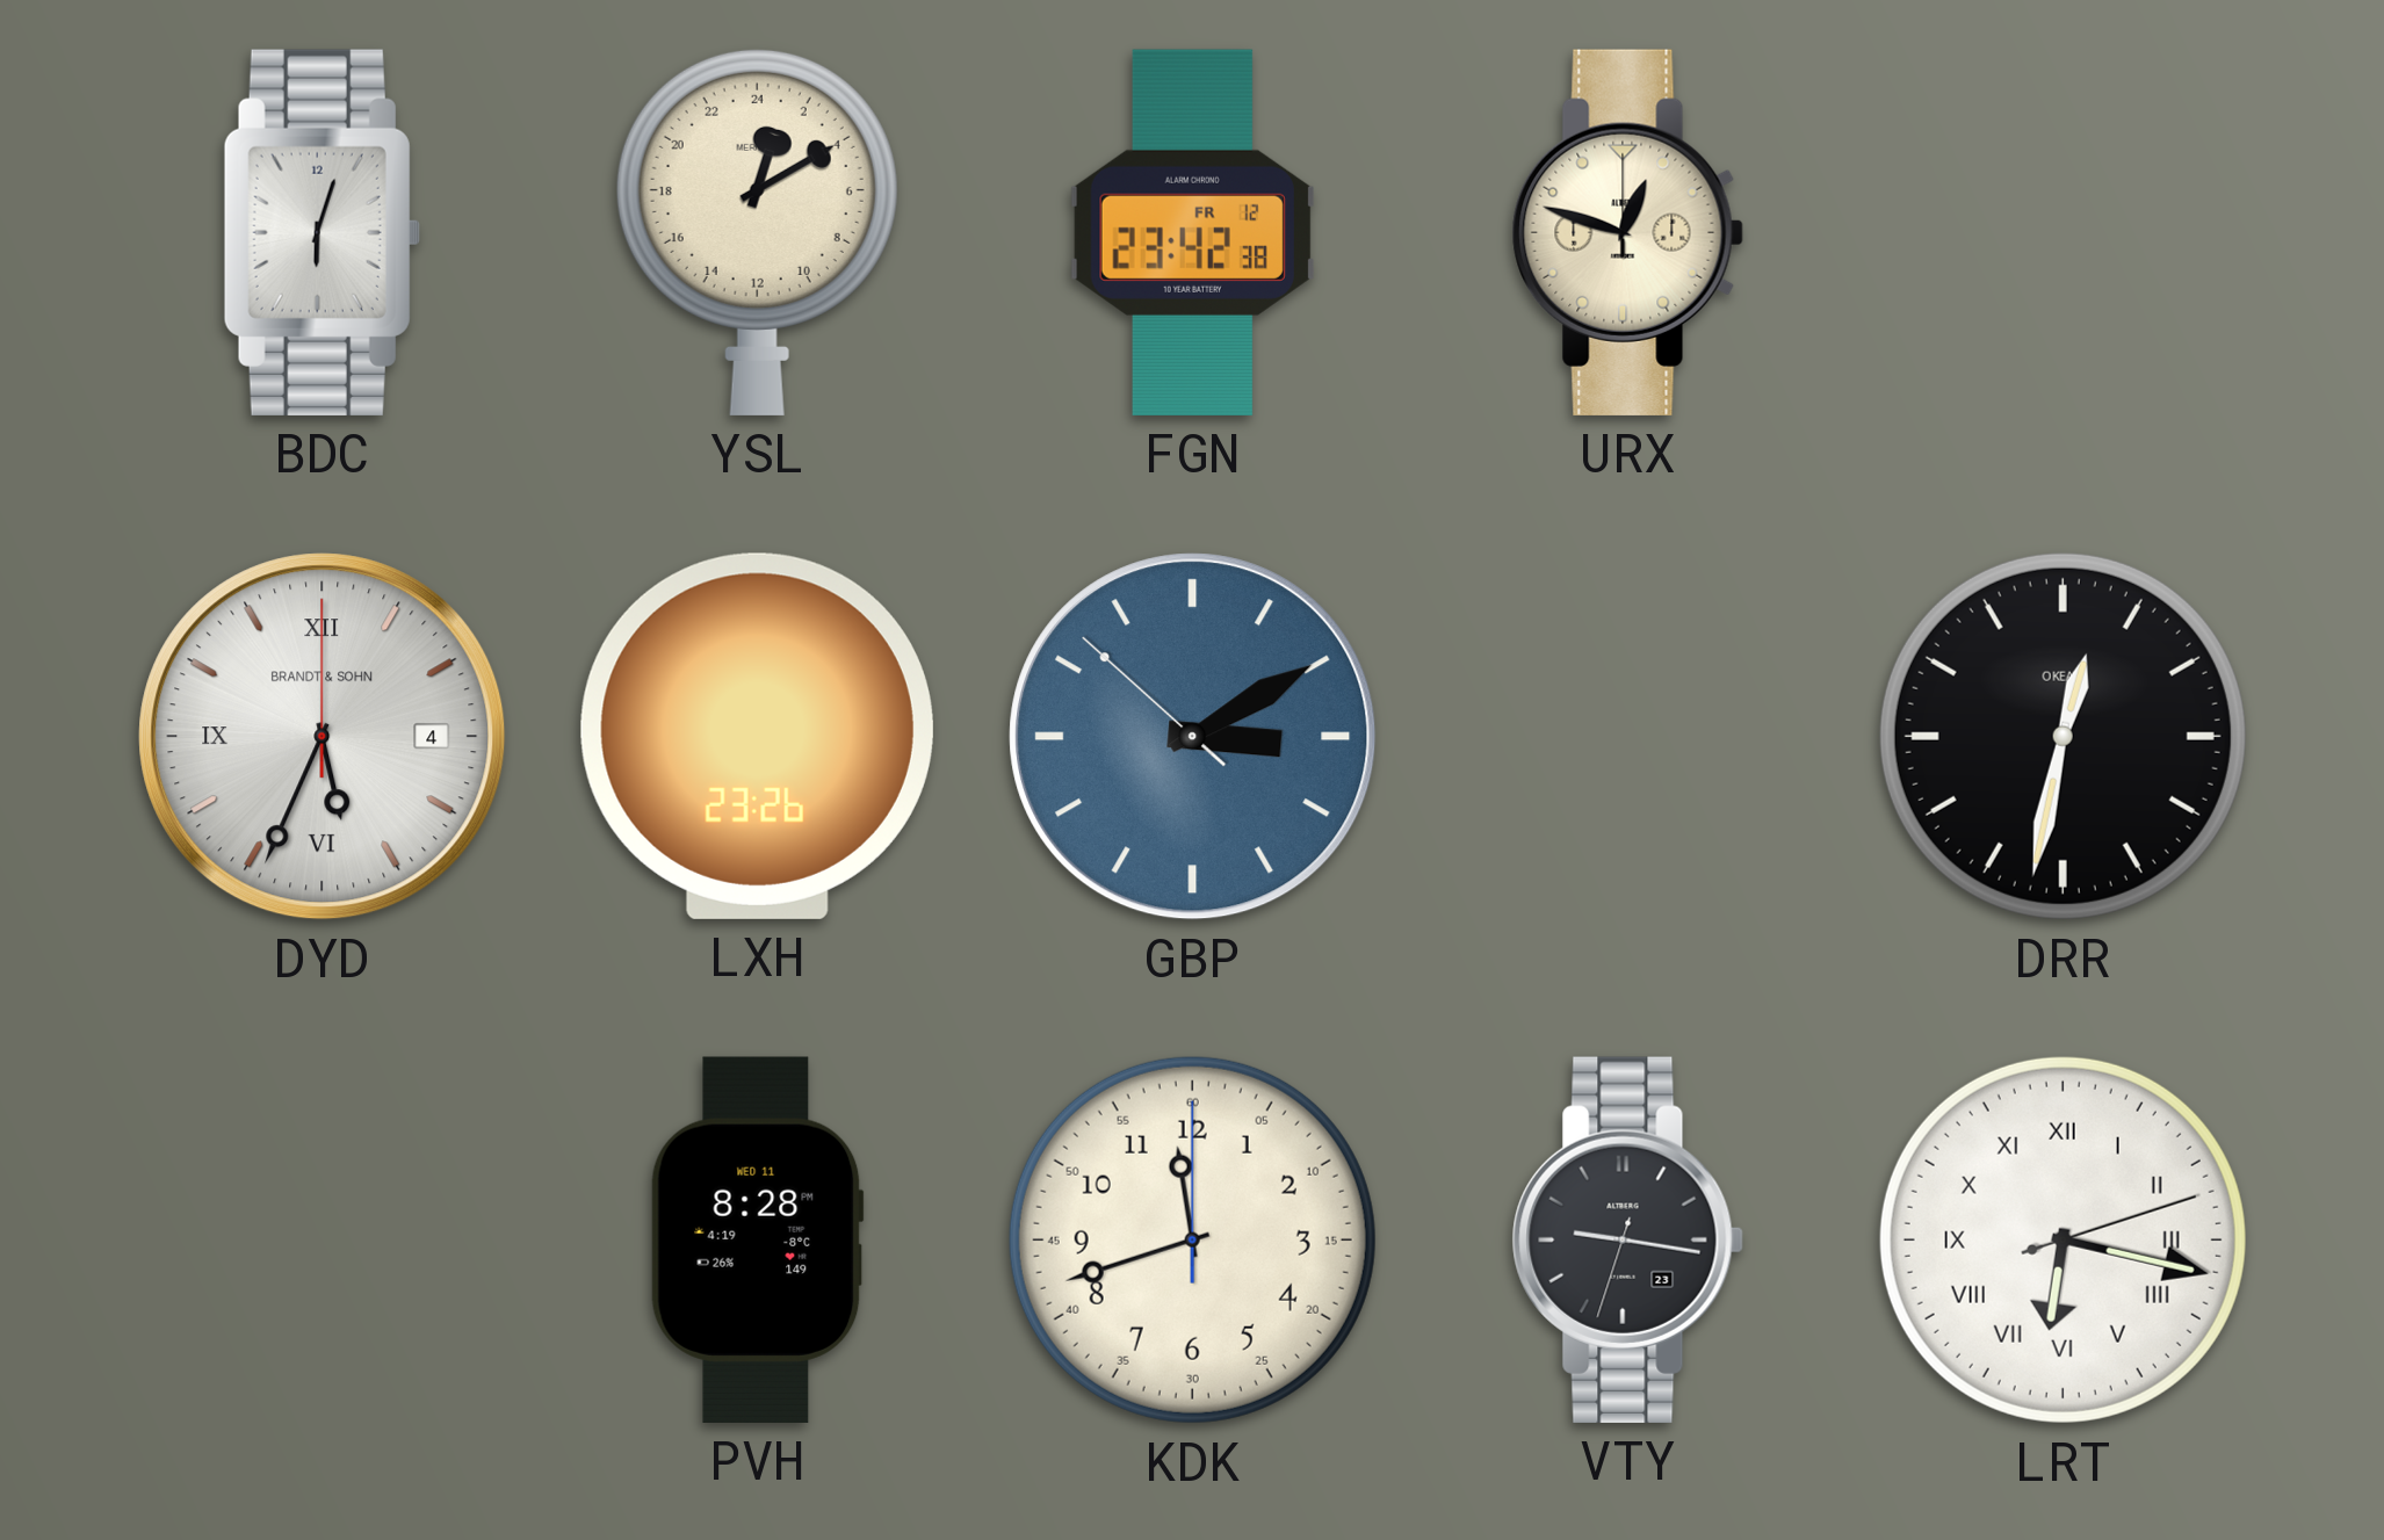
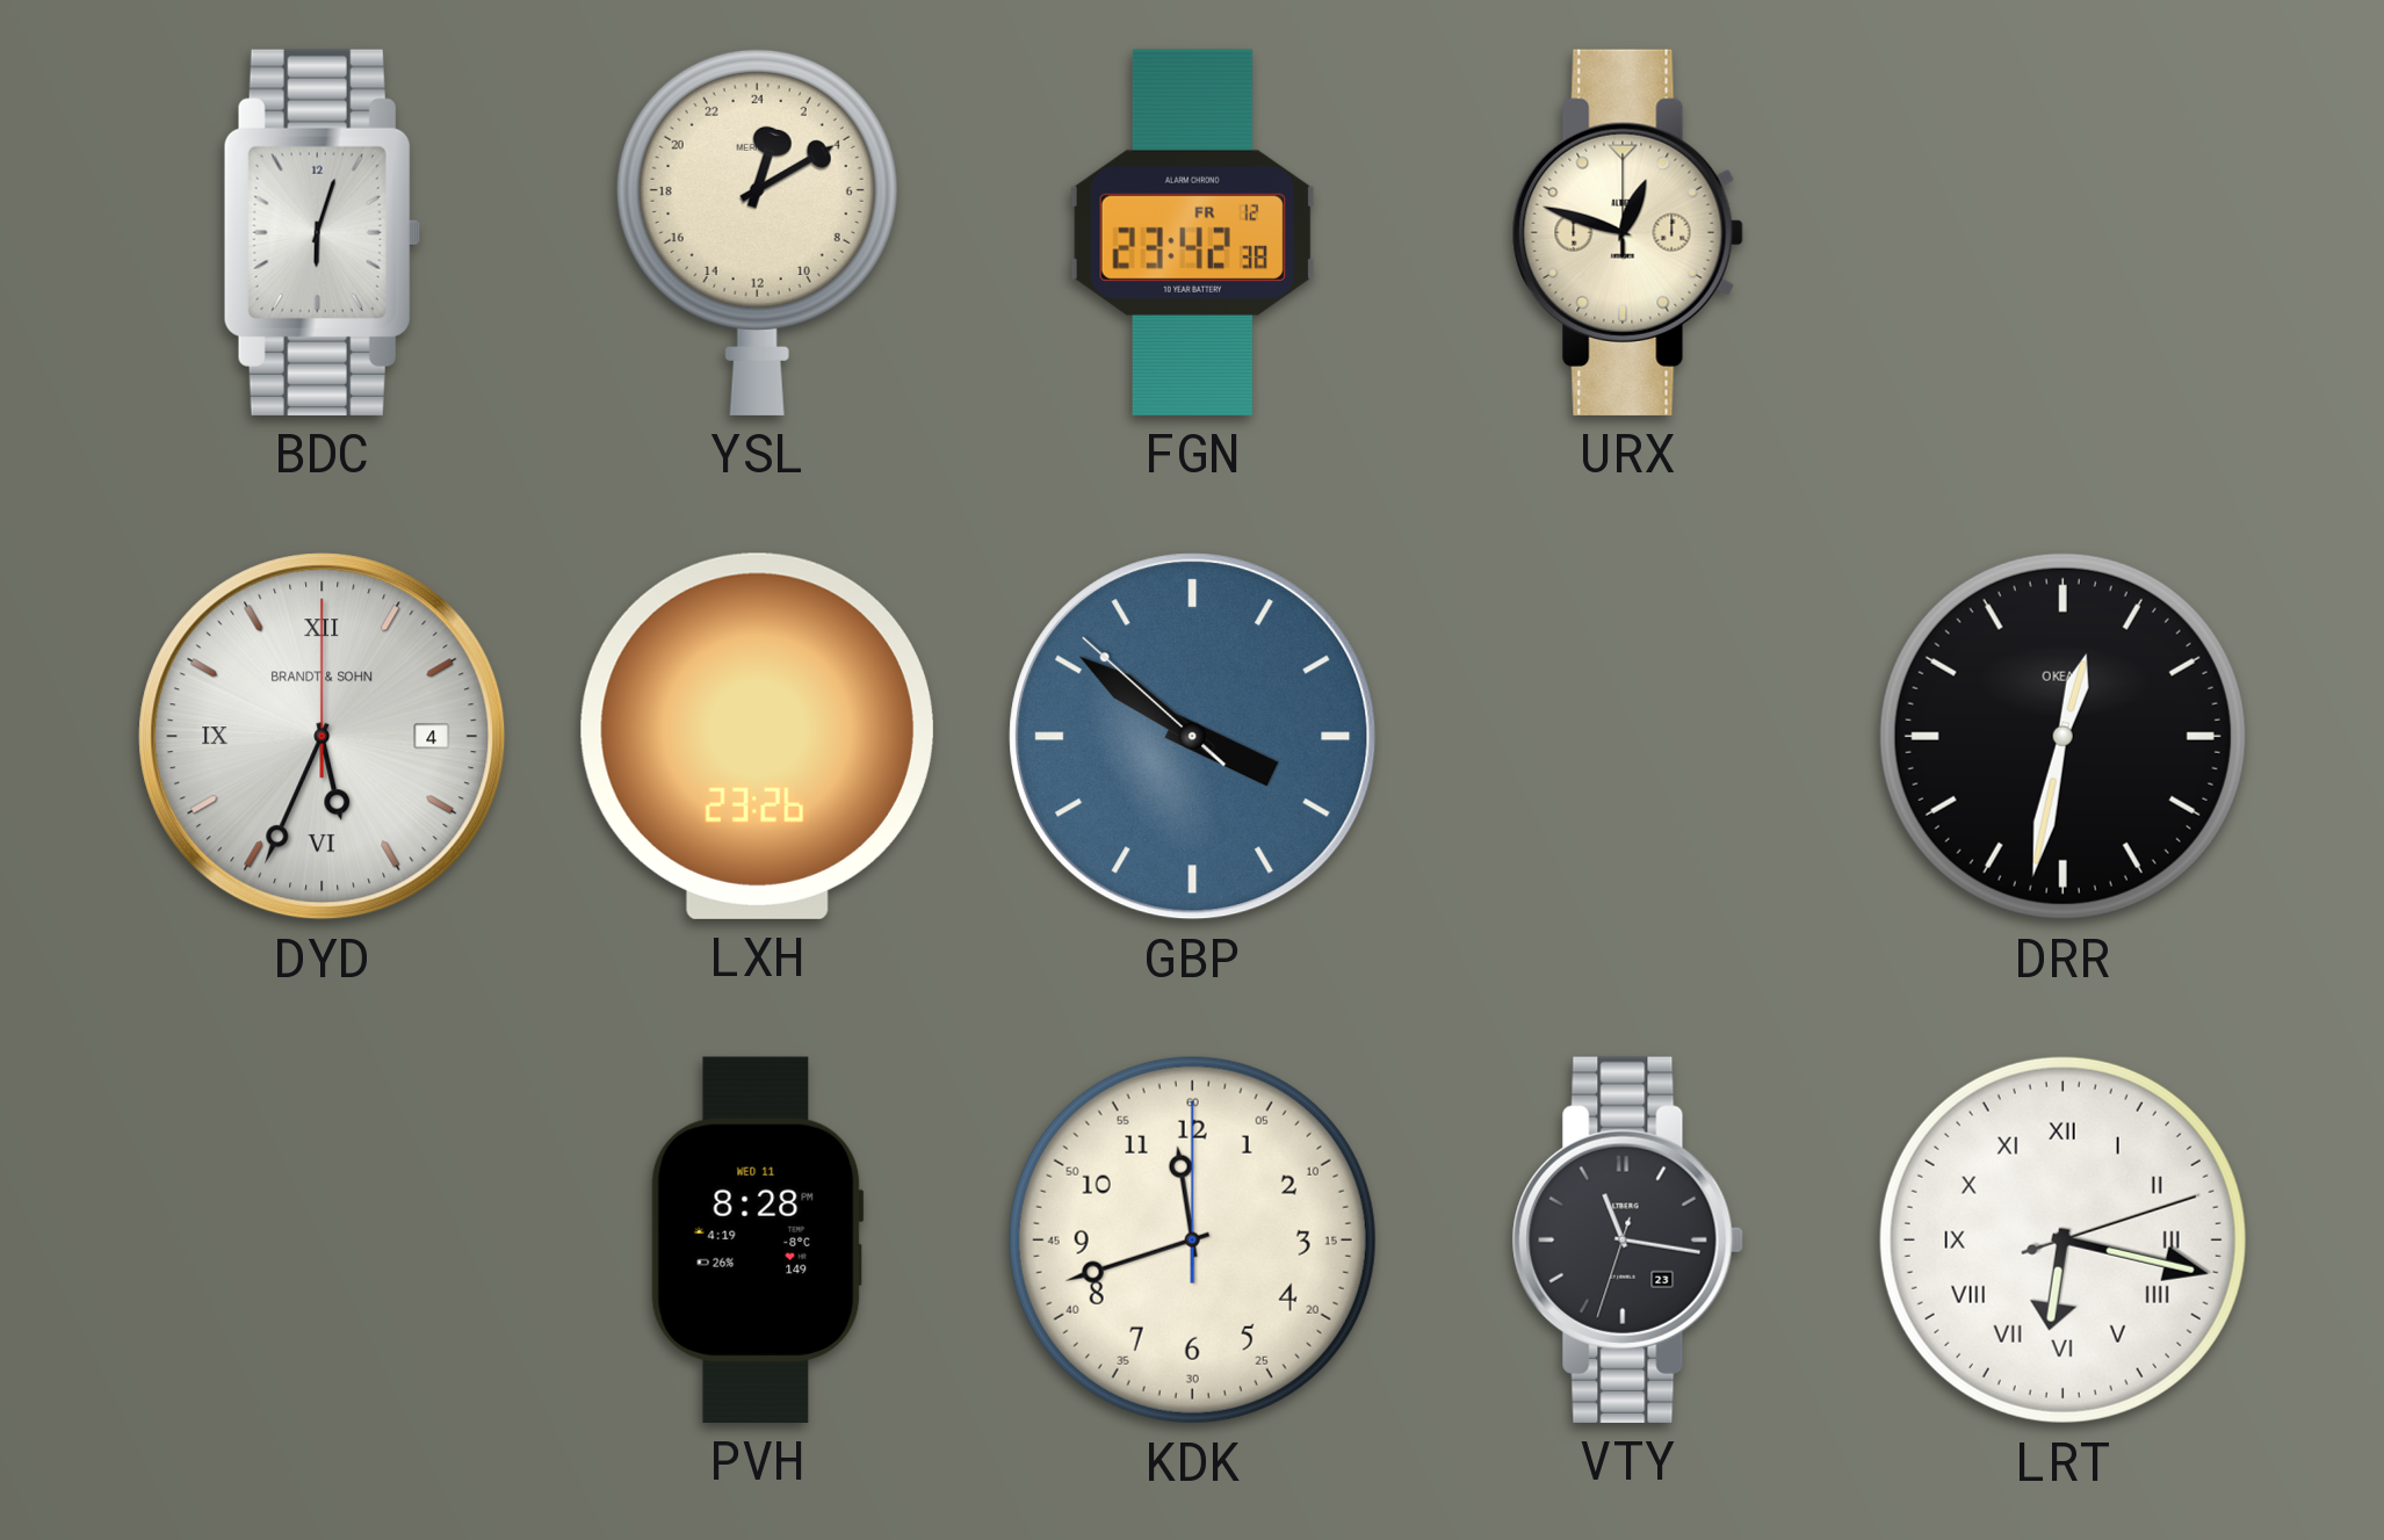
GBP: 3:09 -> 3:50 (1193, 737)
VTY: 9:16 -> 11:16 (1627, 1239)
